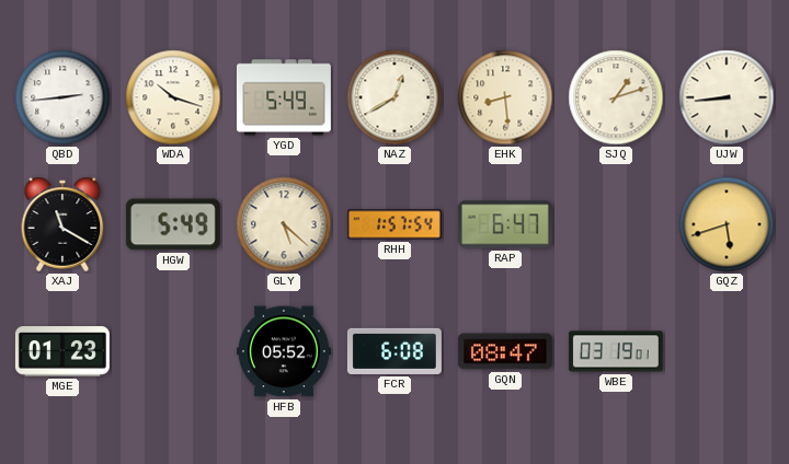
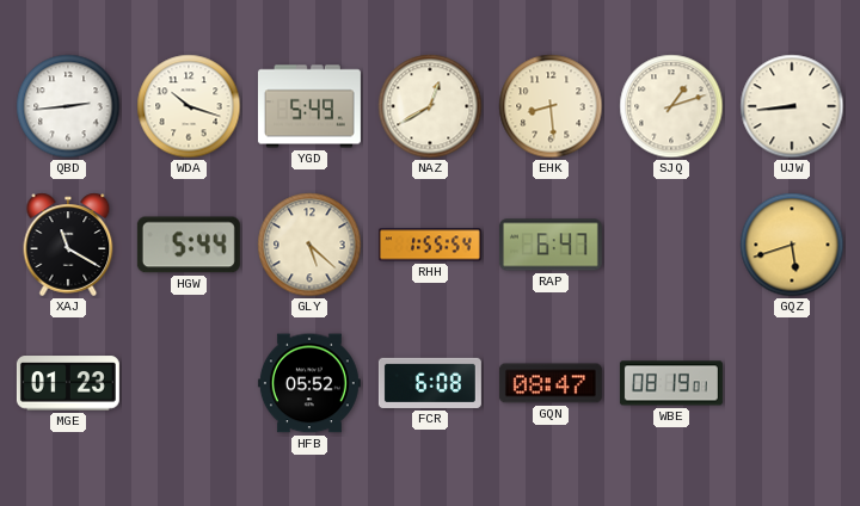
HGW: 5:49 -> 5:44 (189, 245)
RHH: 1:57 -> 1:55 (430, 245)
WBE: 03:19 -> 08:19 (671, 383)
